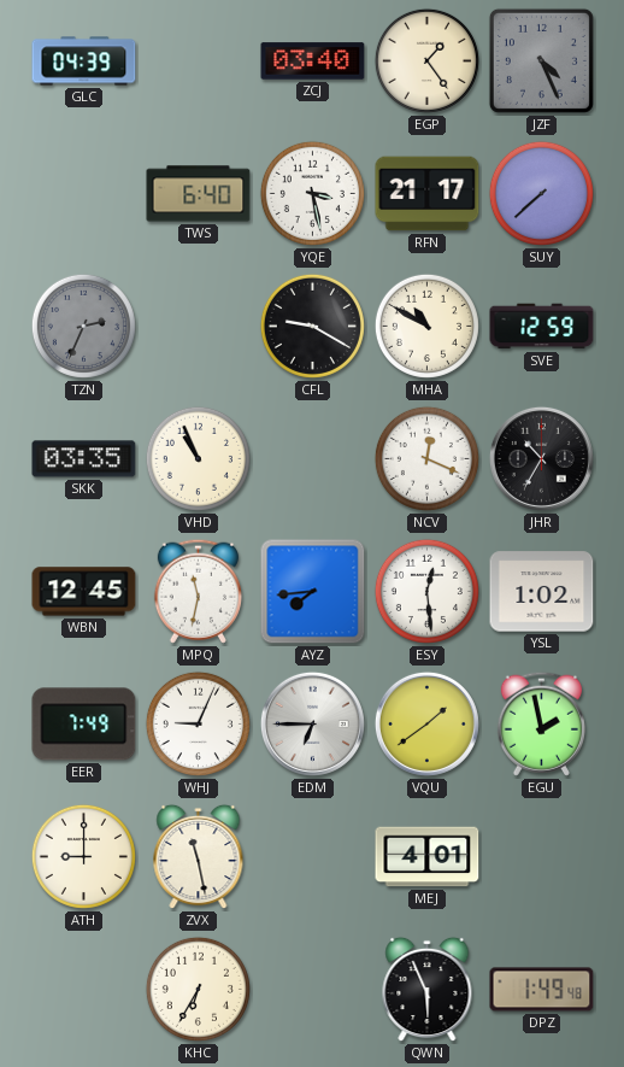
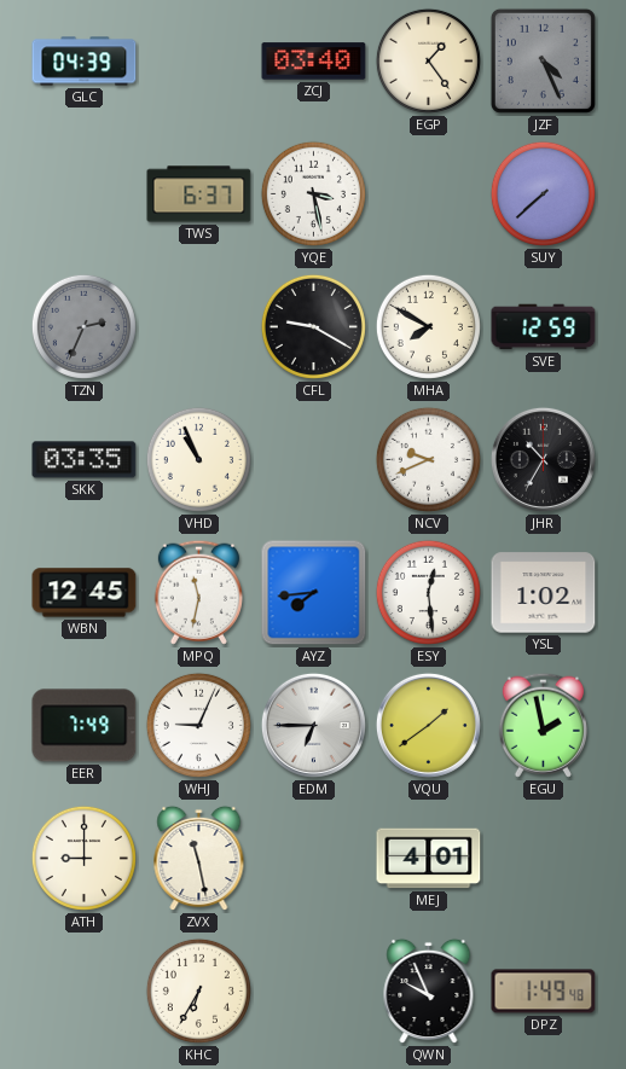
TWS: 6:40 -> 6:37 (199, 194)
RFN: 21:17 -> none (428, 194)
MHA: 10:50 -> 7:50 (428, 326)
NCV: 12:19 -> 9:41 (428, 459)
QWN: 5:56 -> 9:56 (429, 992)
